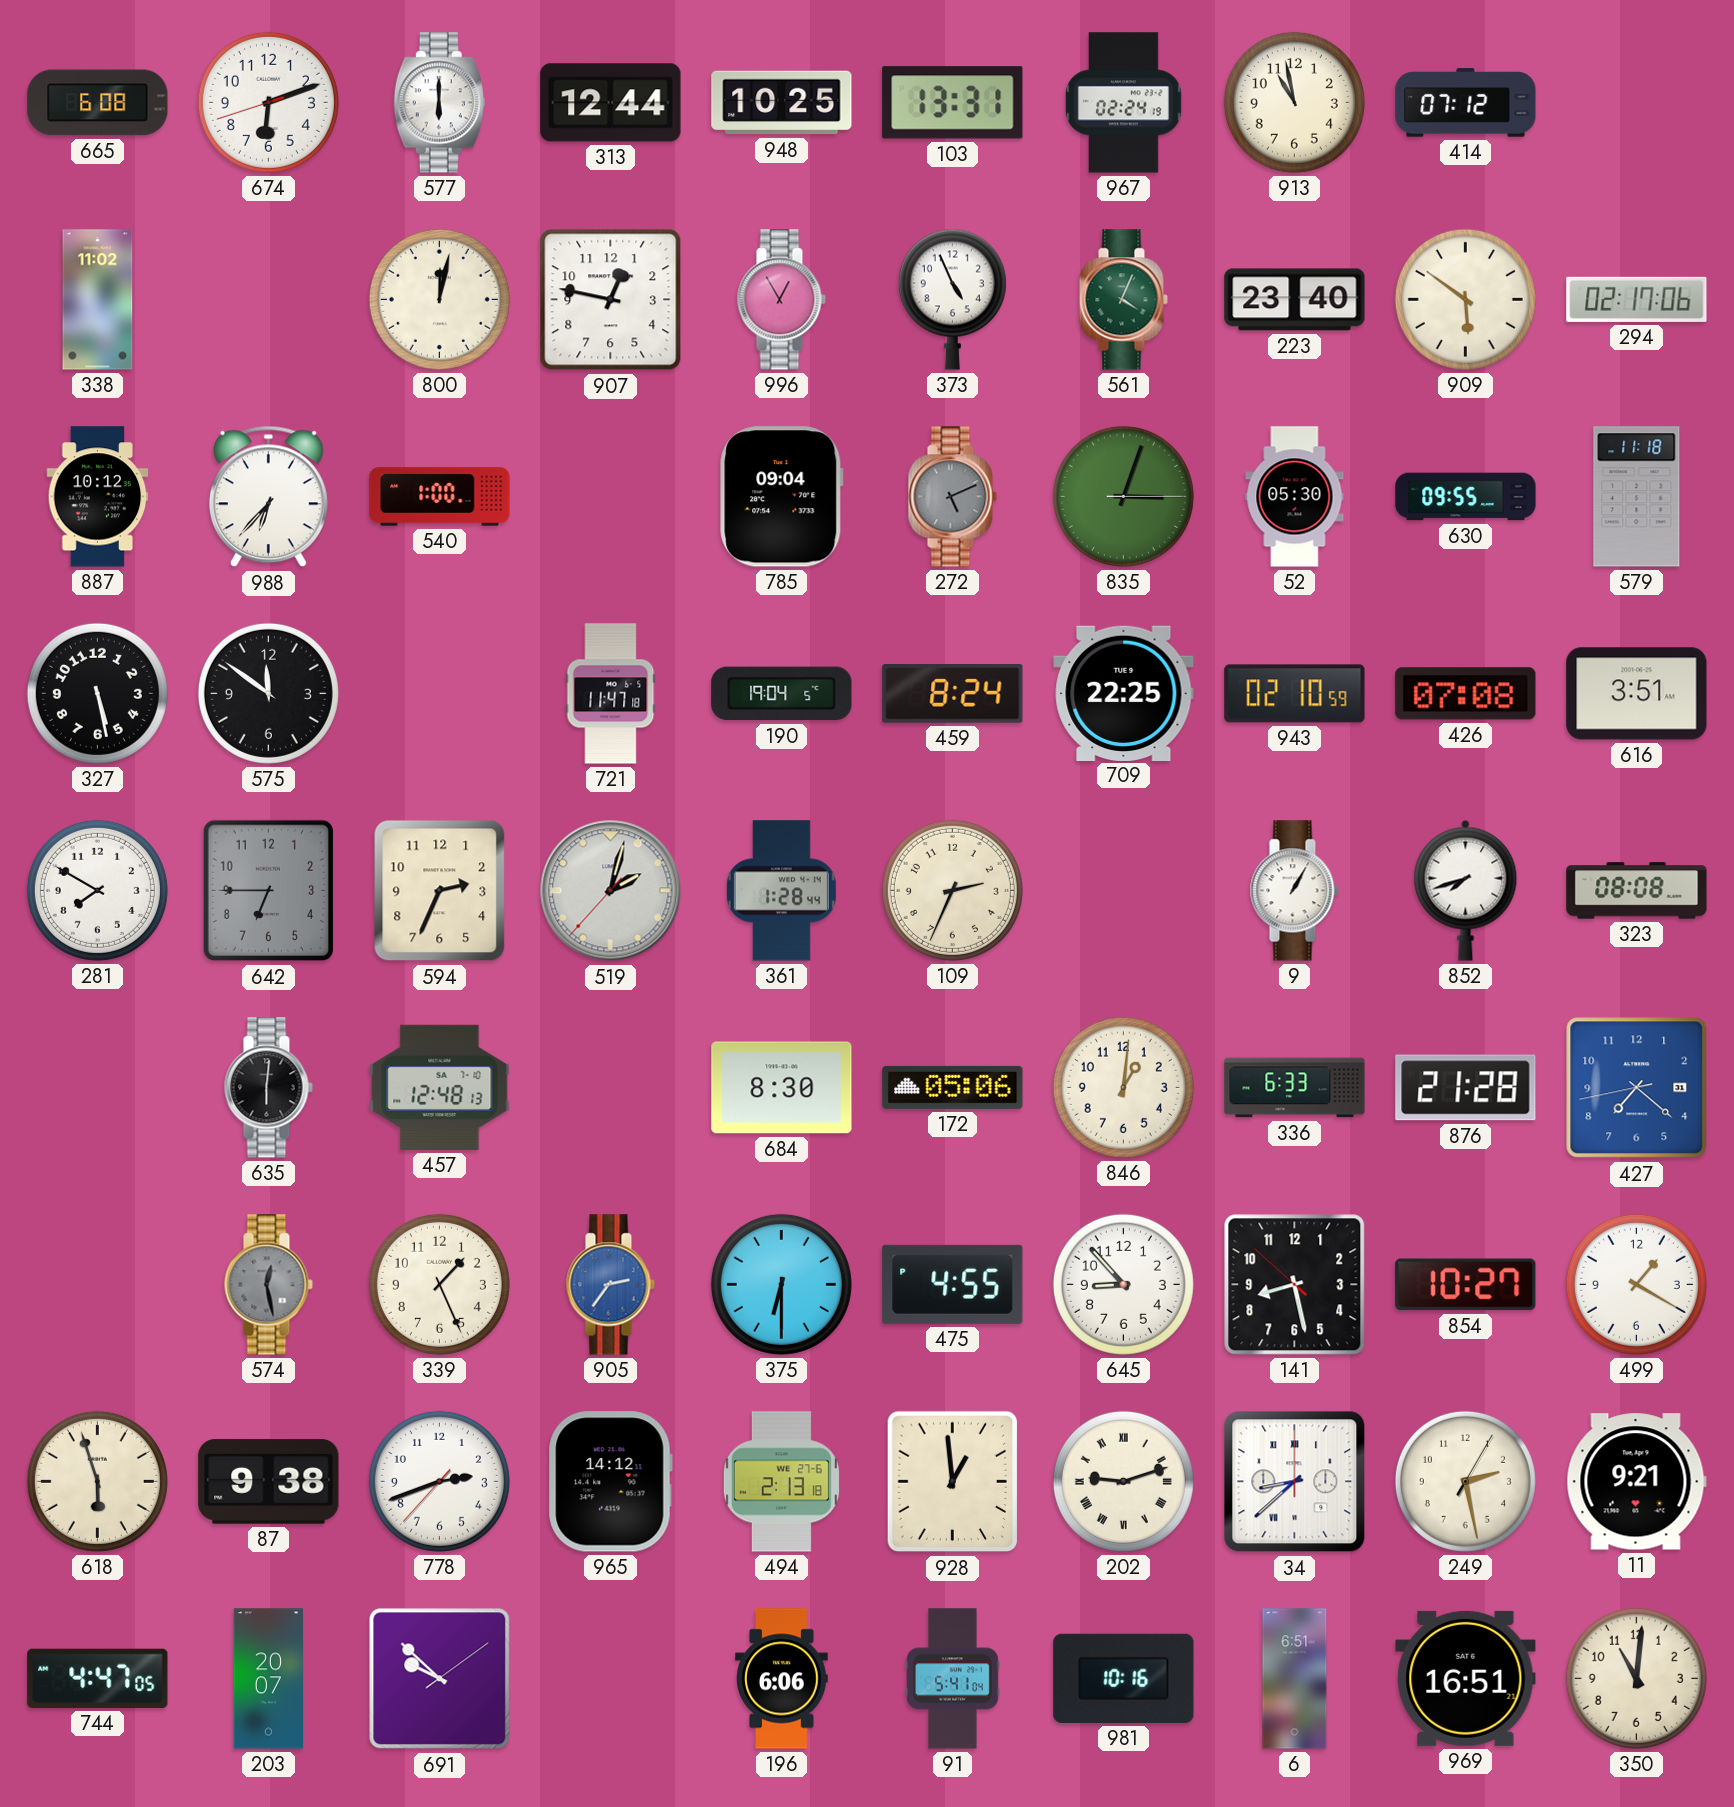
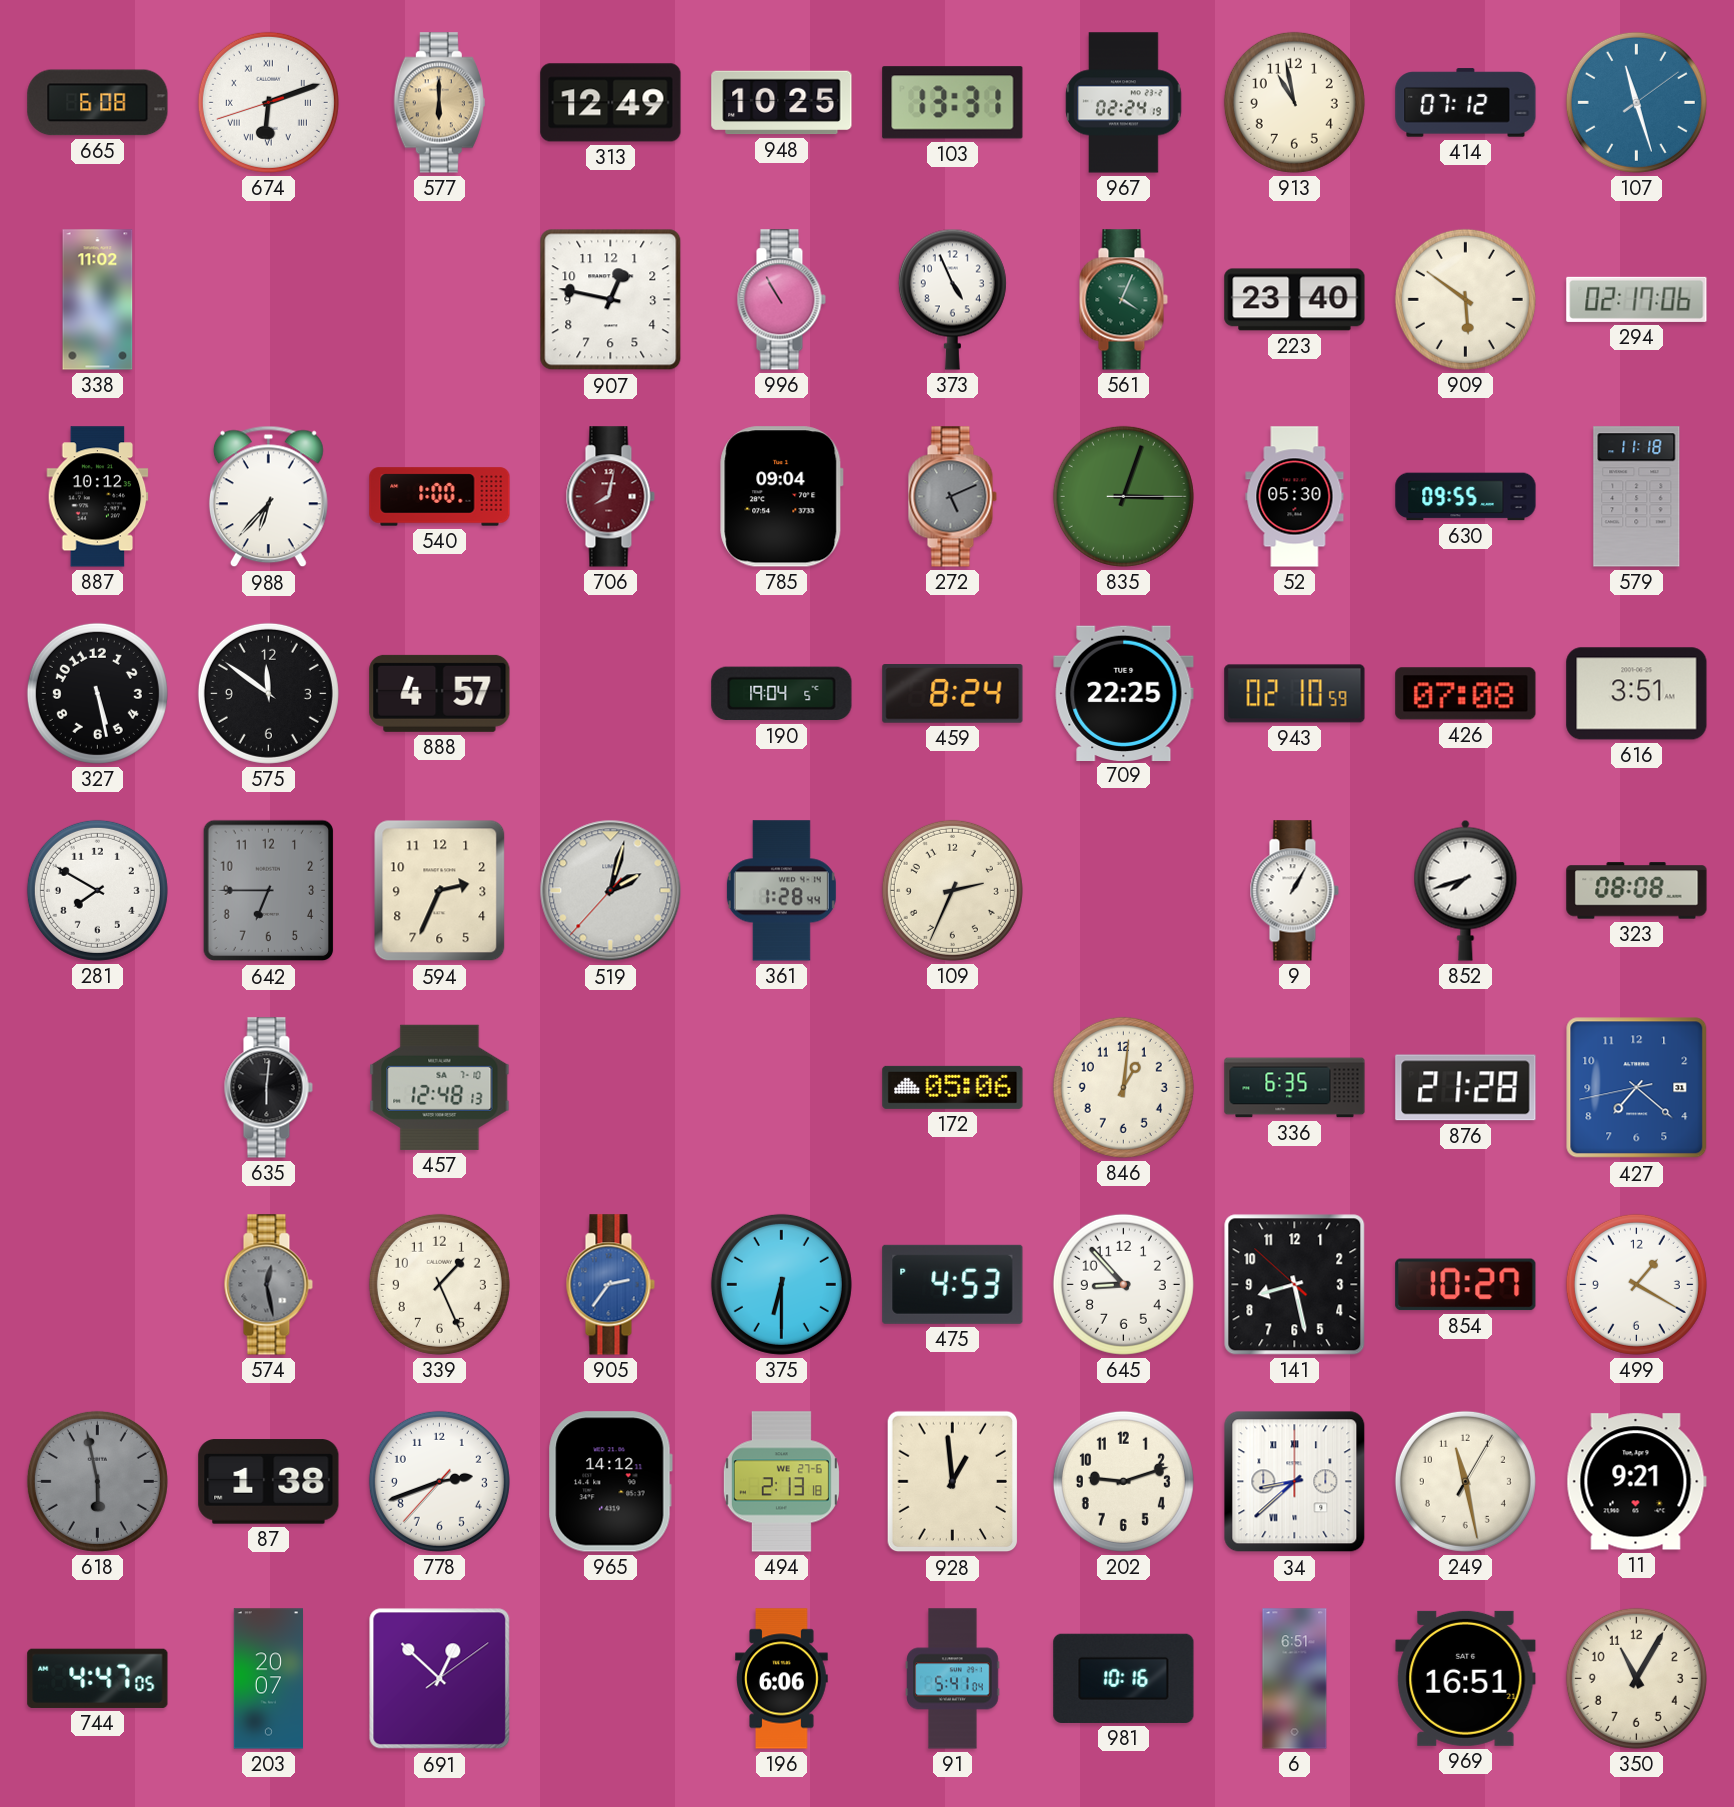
674 numerals: Arabic -> Roman (268, 102)
577 dial: white -> champagne (439, 103)
313: 12:44 -> 12:49 (611, 103)
107: none -> 11:27 (1636, 102)
800: 12:02 -> none (439, 299)
996: 12:55 -> 10:55 (781, 300)
706: none -> 8:02 (610, 497)
888: none -> 4:57 (440, 693)
721: 11:47 -> none (611, 694)
684: 8:30 -> none (782, 1088)
336: 6:33 -> 6:35 (1295, 1088)
475: 4:55 -> 4:53 (953, 1284)
618: 5:57 -> 5:58 (97, 1481)
618 dial: cream -> grey (97, 1481)
87: 9:38 -> 1:38 (269, 1482)
202 numerals: Roman -> Arabic (1123, 1481)
249: 2:28 -> 11:28 (1465, 1481)
691: 9:52 -> 12:52 (440, 1679)
350: 11:01 -> 11:05 (1636, 1678)
